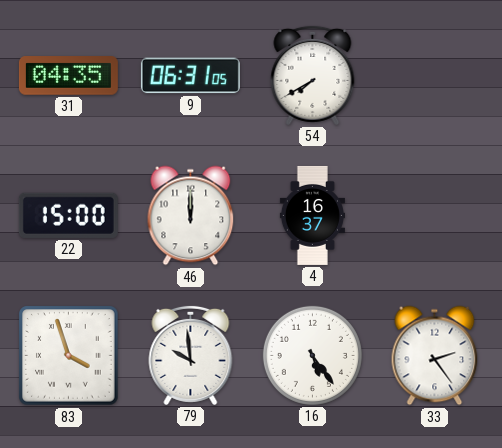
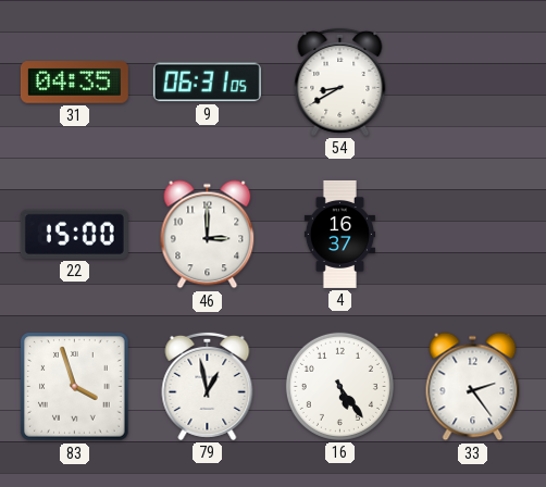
54: 7:40 -> 8:40 (340, 82)
46: 12:00 -> 3:00 (208, 235)
79: 9:59 -> 12:58 (208, 386)
